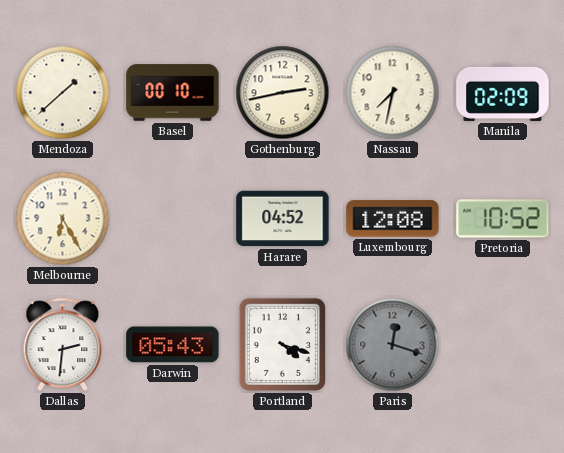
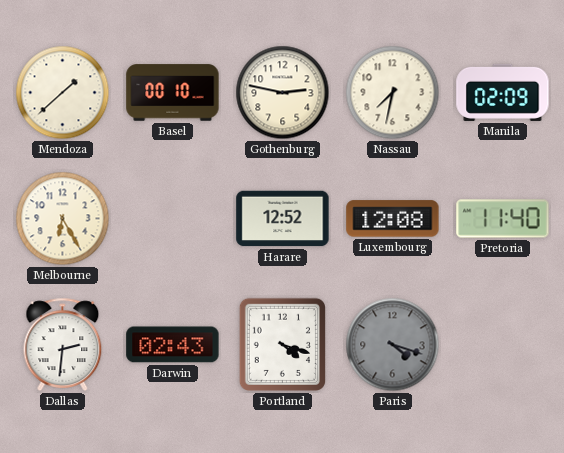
Gothenburg: 2:43 -> 2:47 (283, 93)
Harare: 04:52 -> 12:52 (283, 219)
Pretoria: 10:52 -> 11:40 (503, 219)
Darwin: 05:43 -> 02:43 (173, 345)
Paris: 12:18 -> 4:18 (393, 345)
